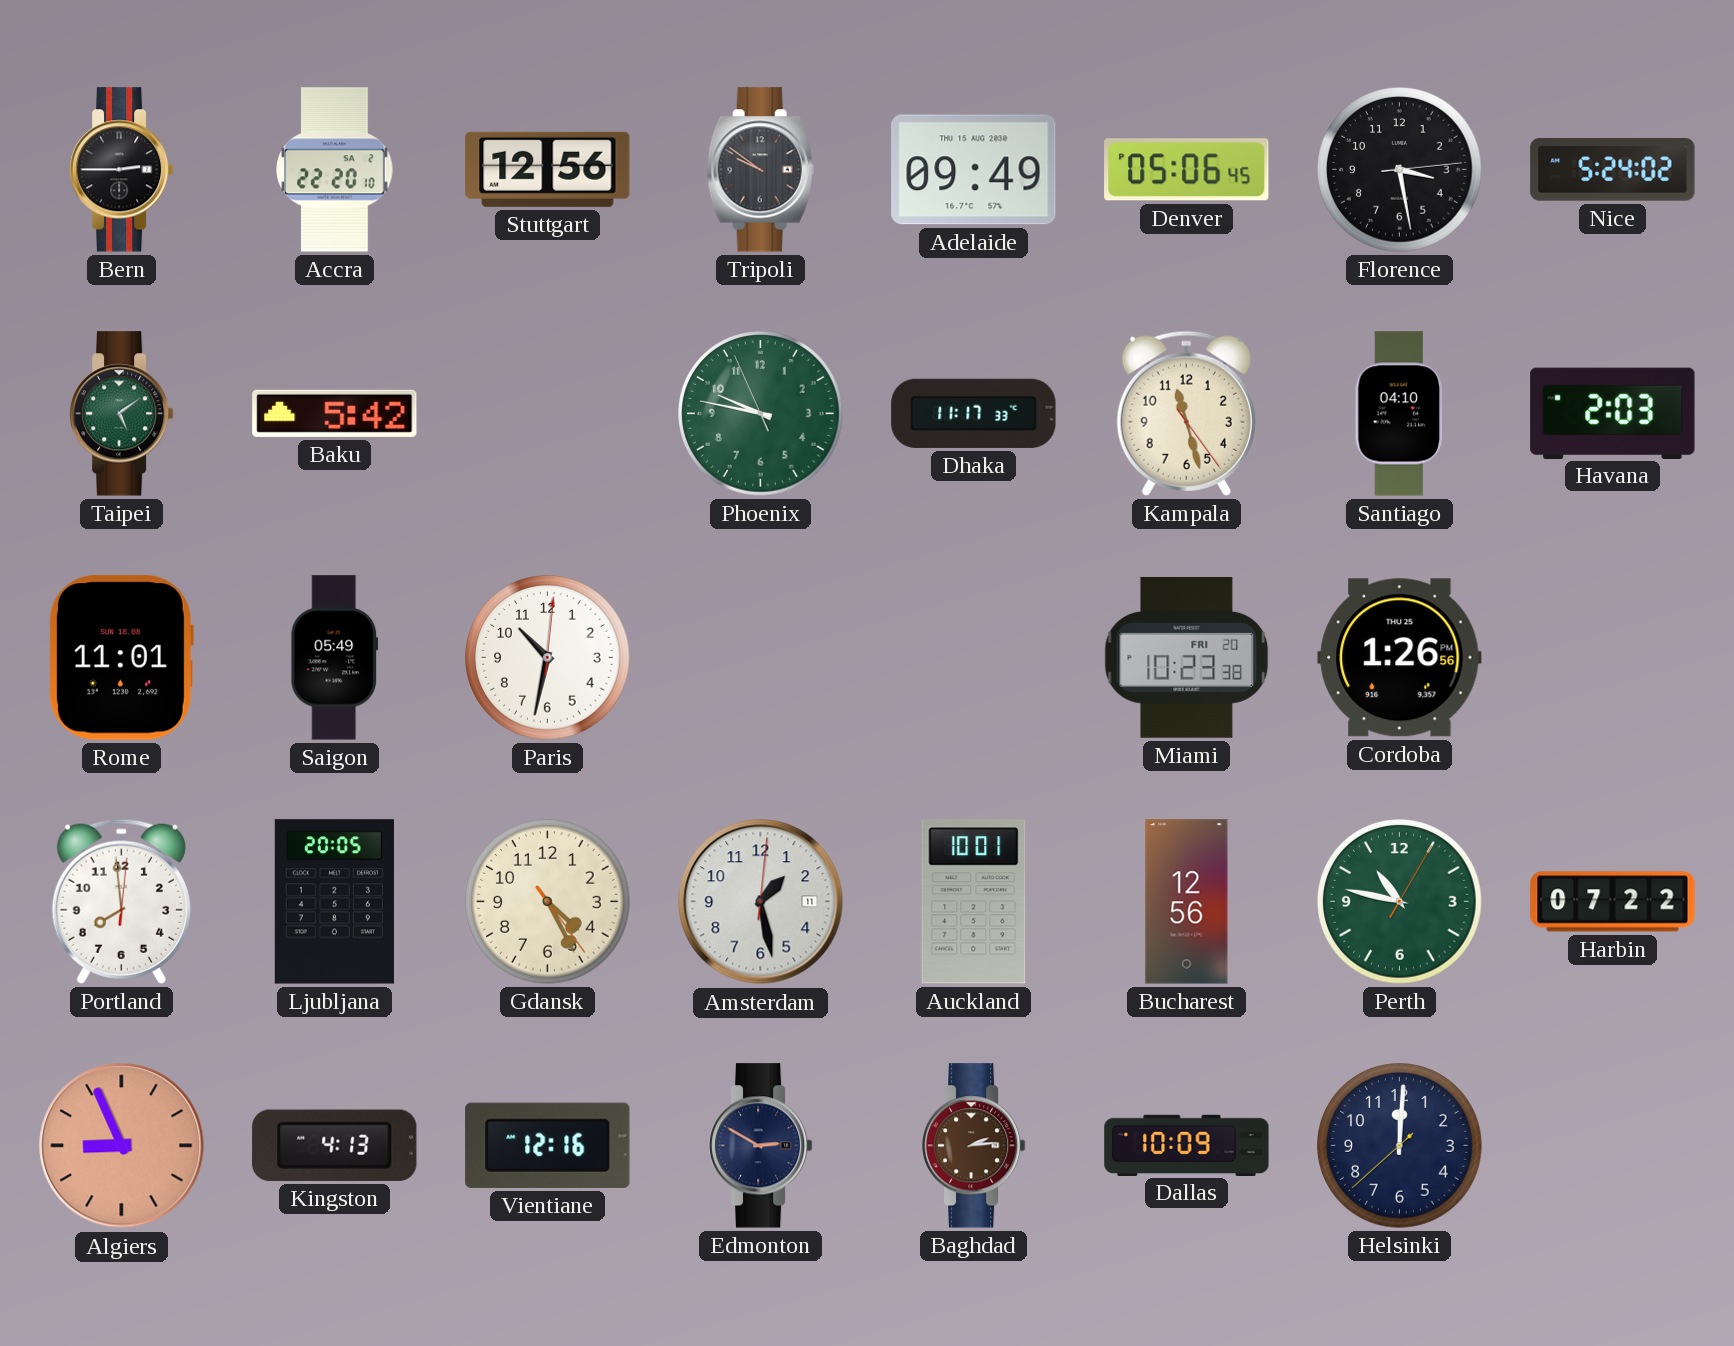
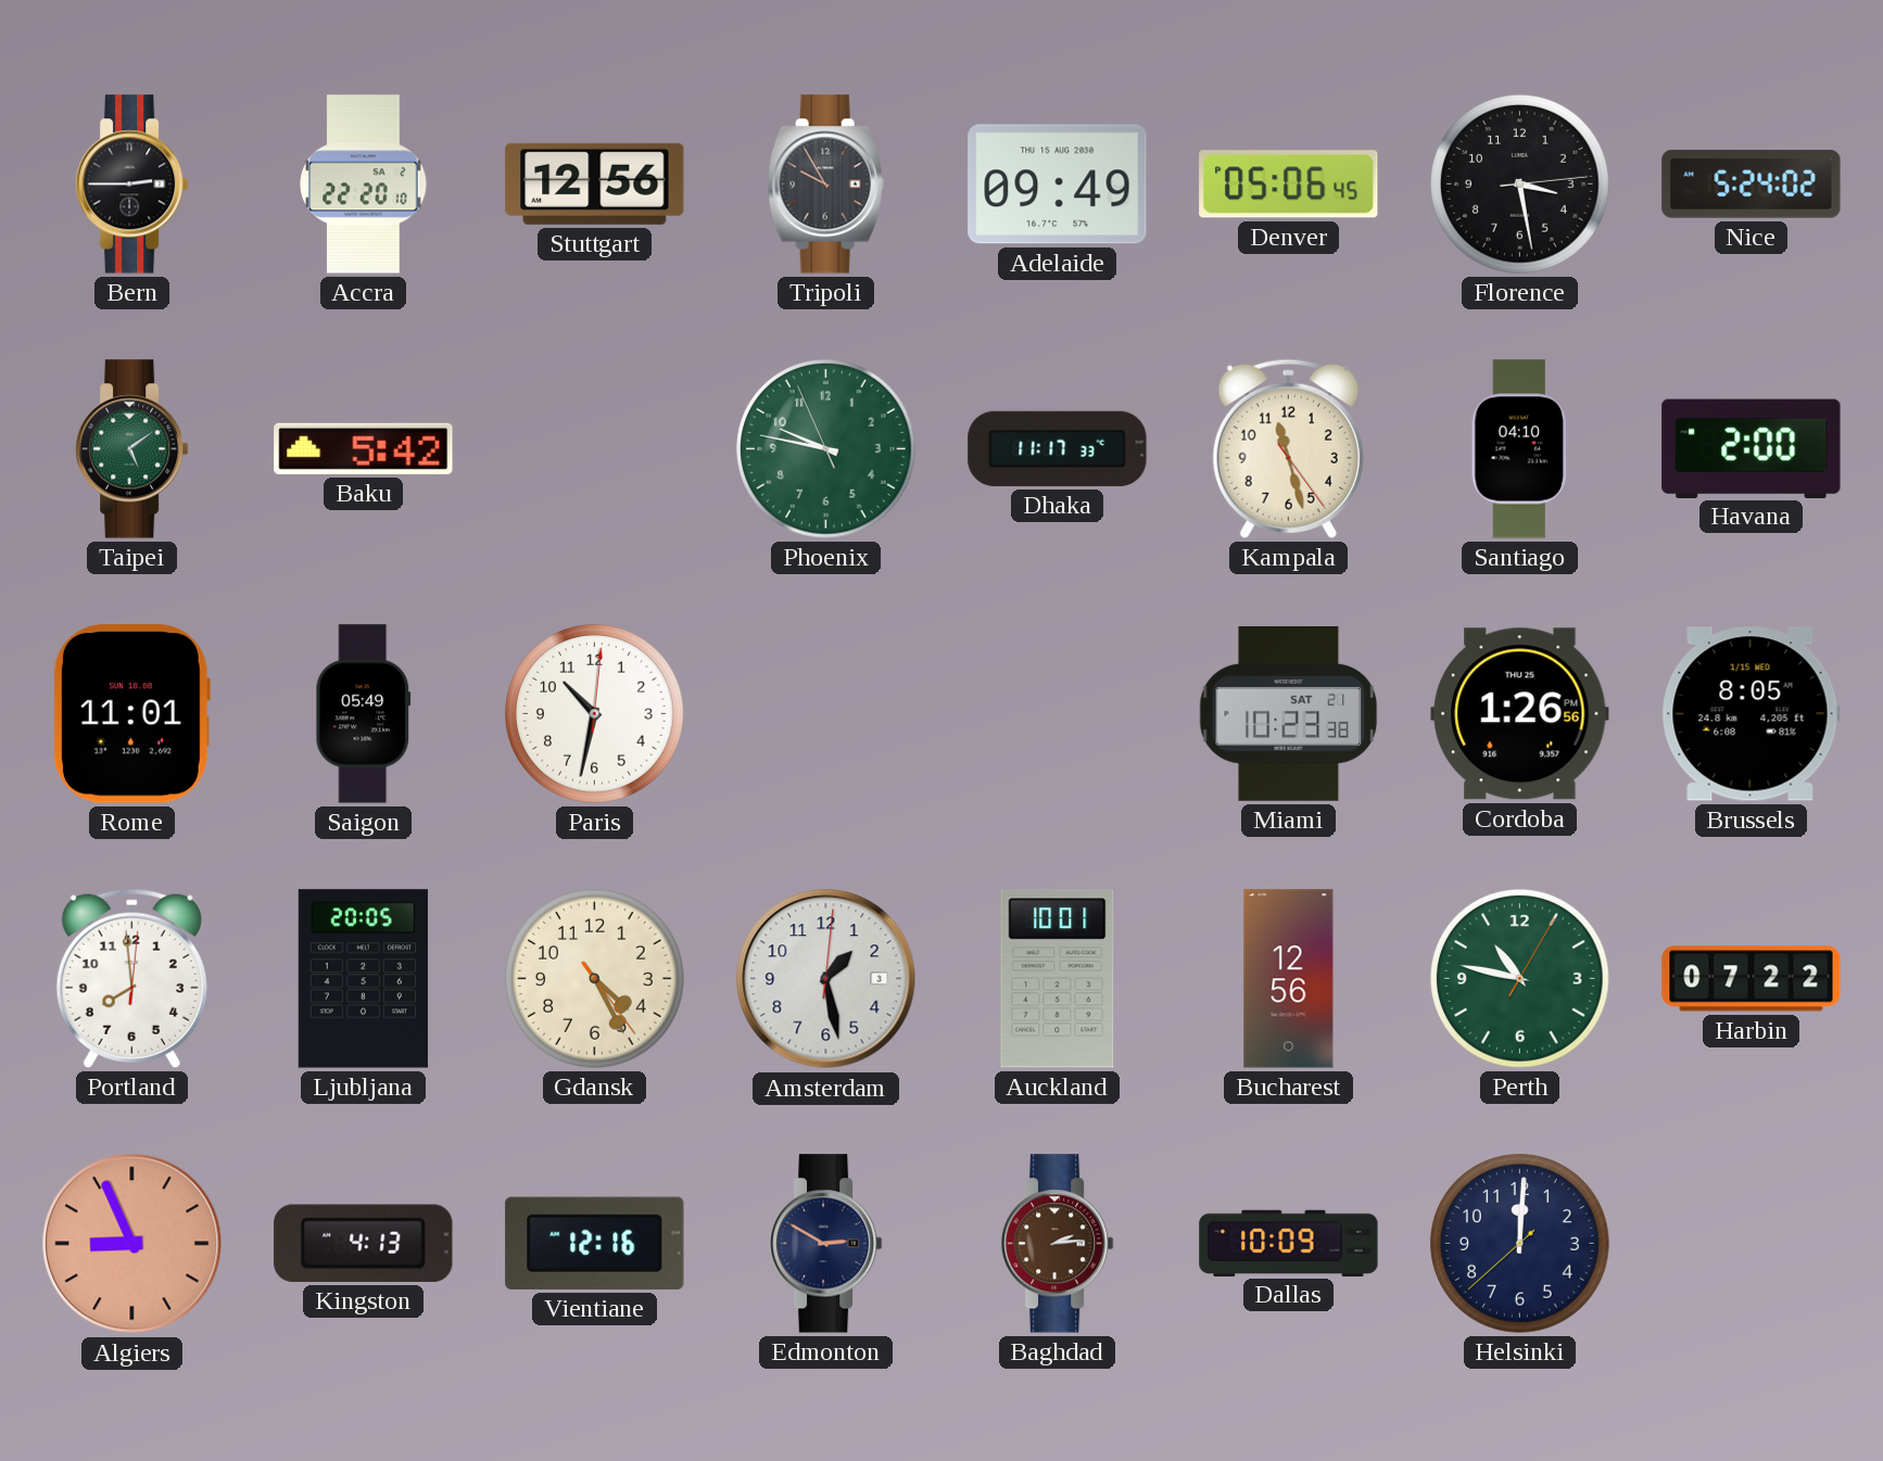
Tripoli: 9:51 -> 9:55 (825, 185)
Havana: 2:03 -> 2:00 (1752, 448)
Miami date: FRI 20 -> SAT 21 (1289, 713)
Brussels: none -> 8:05 (1751, 714)
Amsterdam date: 11 -> 3 (826, 979)
